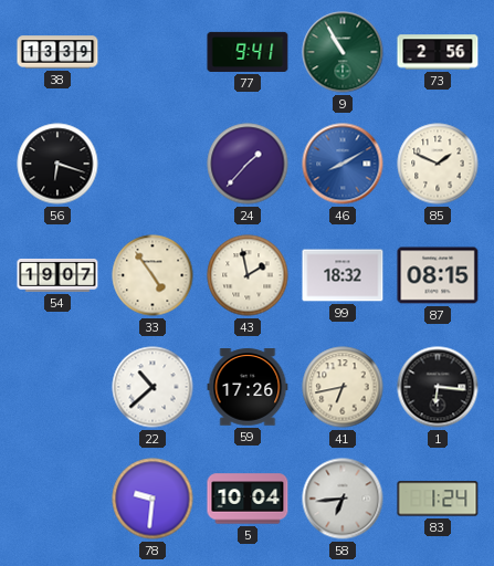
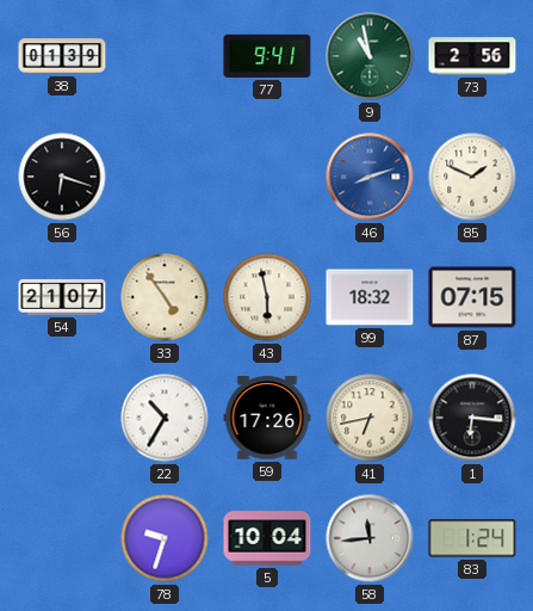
38: 13:39 -> 01:39 (62, 56)
9: 10:55 -> 10:58 (370, 56)
24: 1:37 -> none (248, 164)
46: 8:10 -> 8:12 (370, 177)
54: 19:07 -> 21:07 (62, 297)
43: 1:58 -> 5:58 (267, 297)
87: 08:15 -> 07:15 (472, 297)
22: 10:38 -> 10:35 (165, 418)
78: 9:31 -> 9:33 (165, 538)
58: 6:44 -> 11:44 (370, 538)
